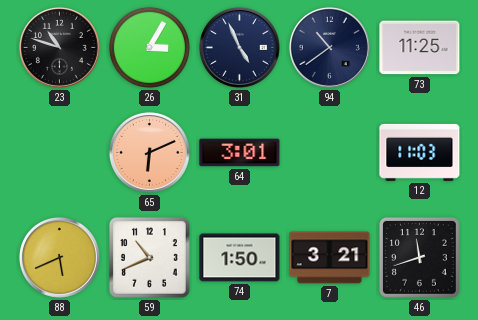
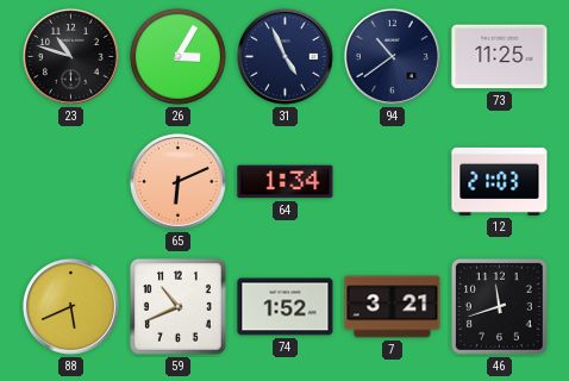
64: 3:01 -> 1:34 (286, 182)
12: 11:03 -> 21:03 (500, 181)
74: 1:50 -> 1:52 (286, 307)
